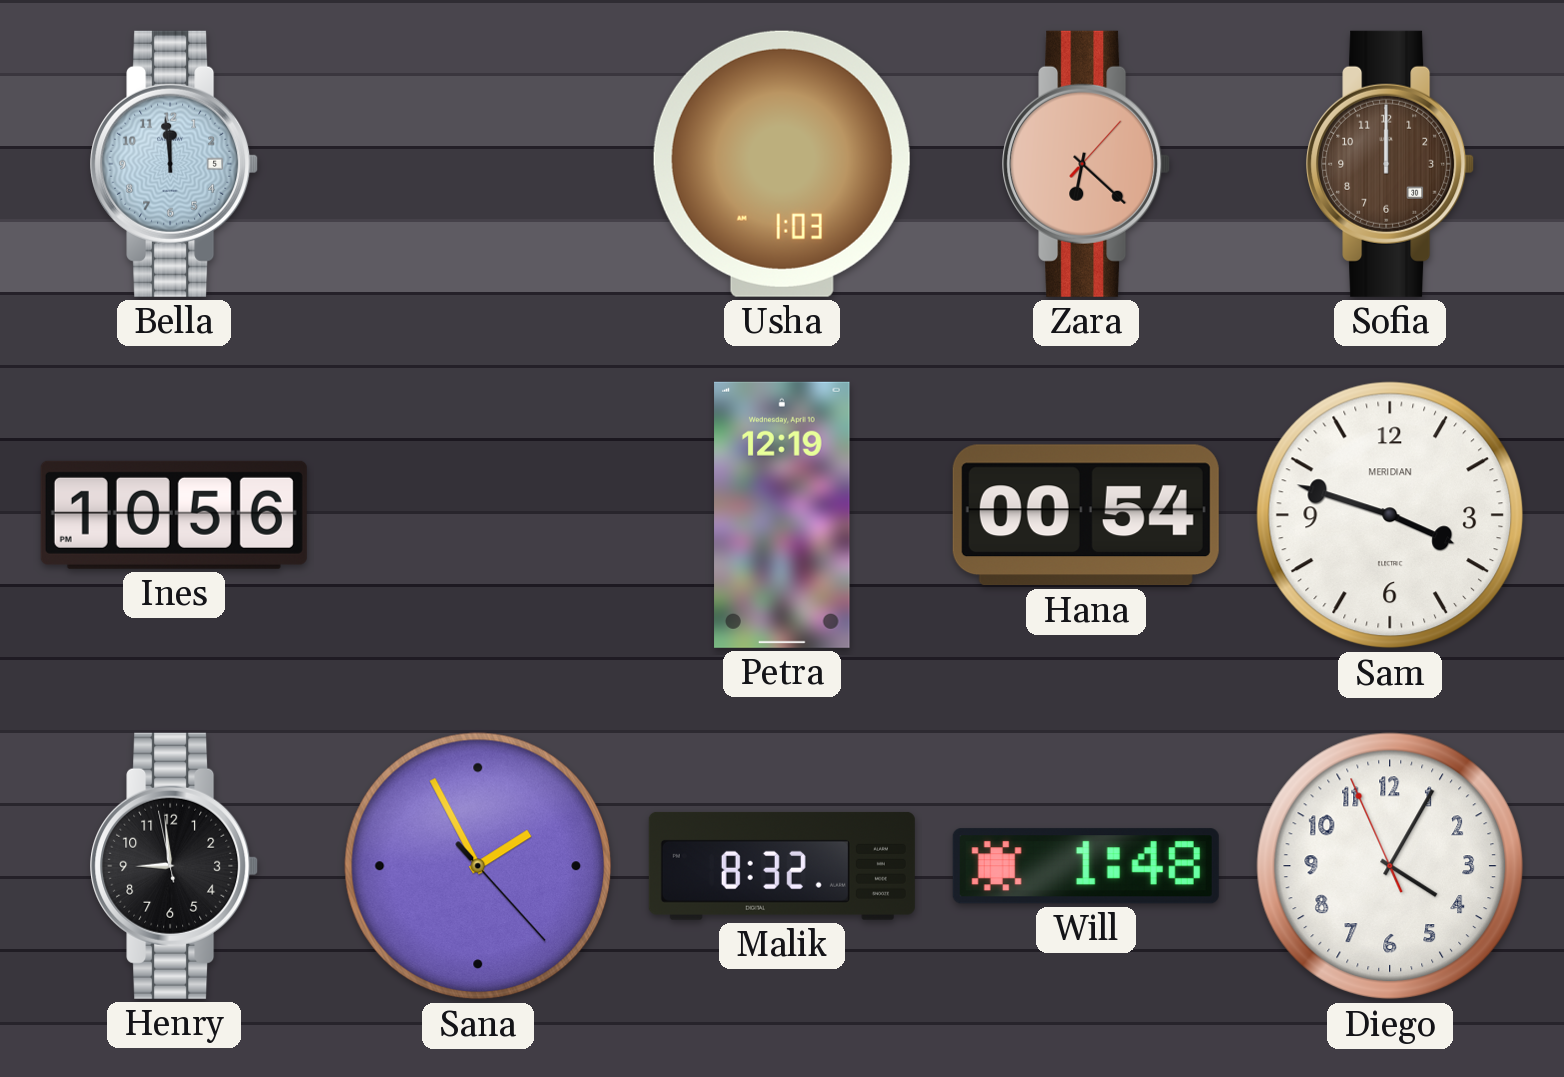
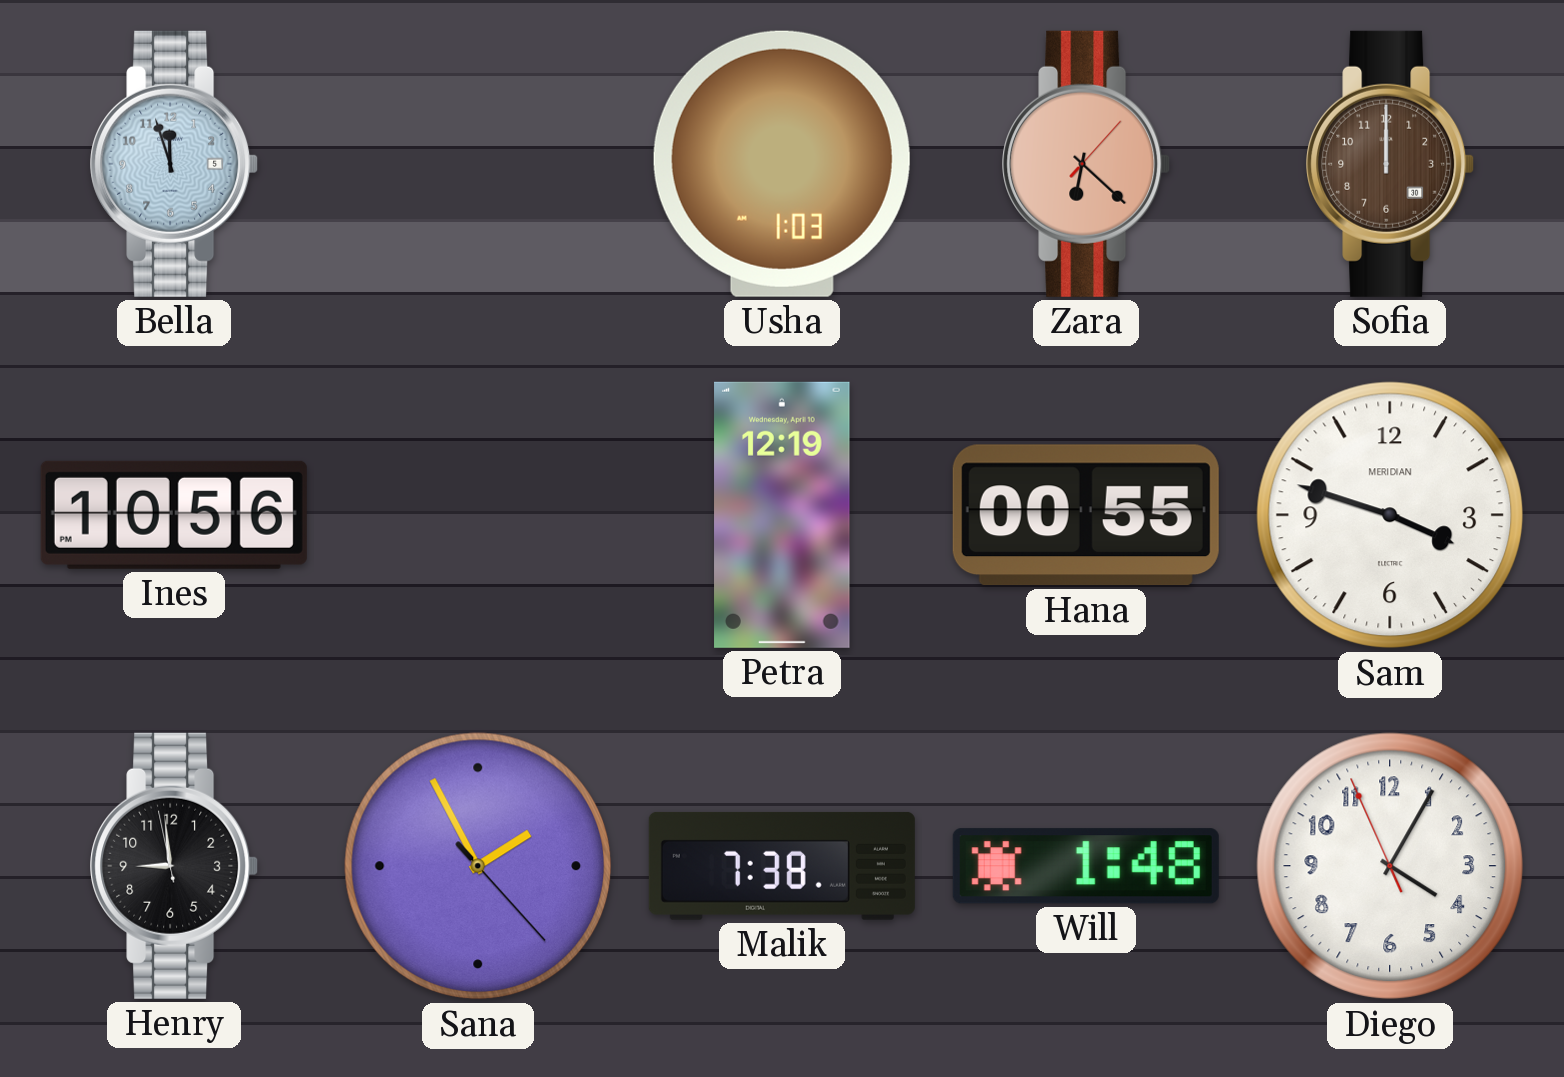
Bella: 11:59 -> 11:57 (174, 164)
Hana: 00:54 -> 00:55 (1086, 515)
Malik: 8:32 -> 7:38 (782, 866)
